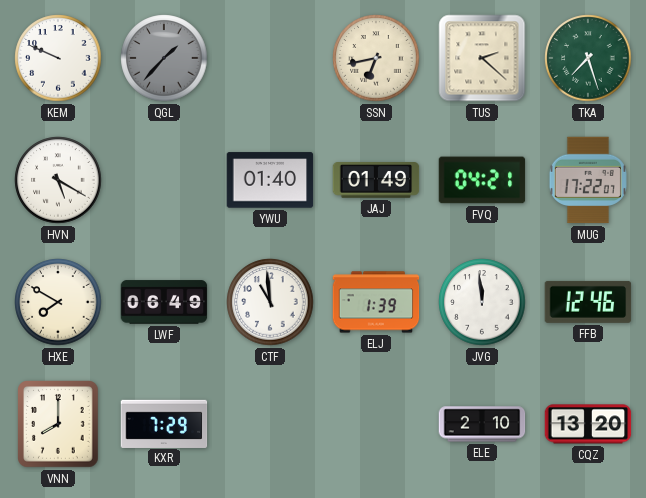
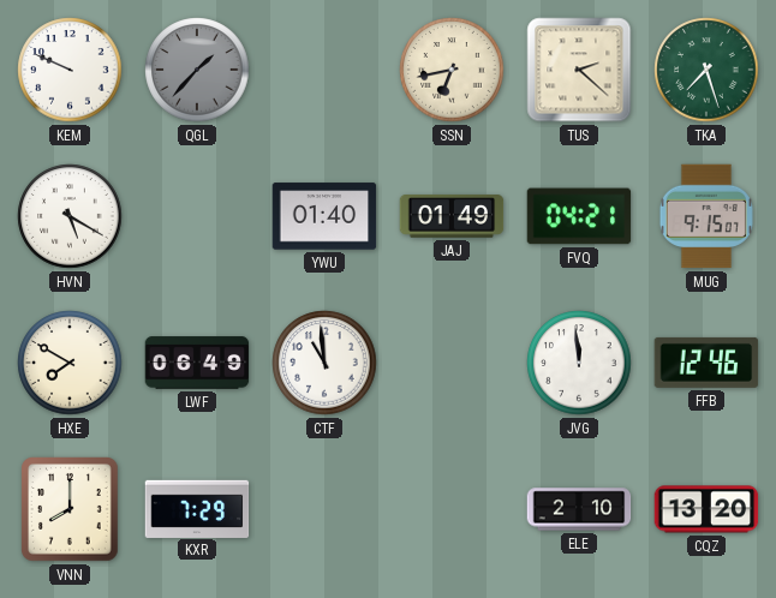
MUG: 17:22 -> 9:15 (706, 216)
ELJ: 1:39 -> none (376, 302)
